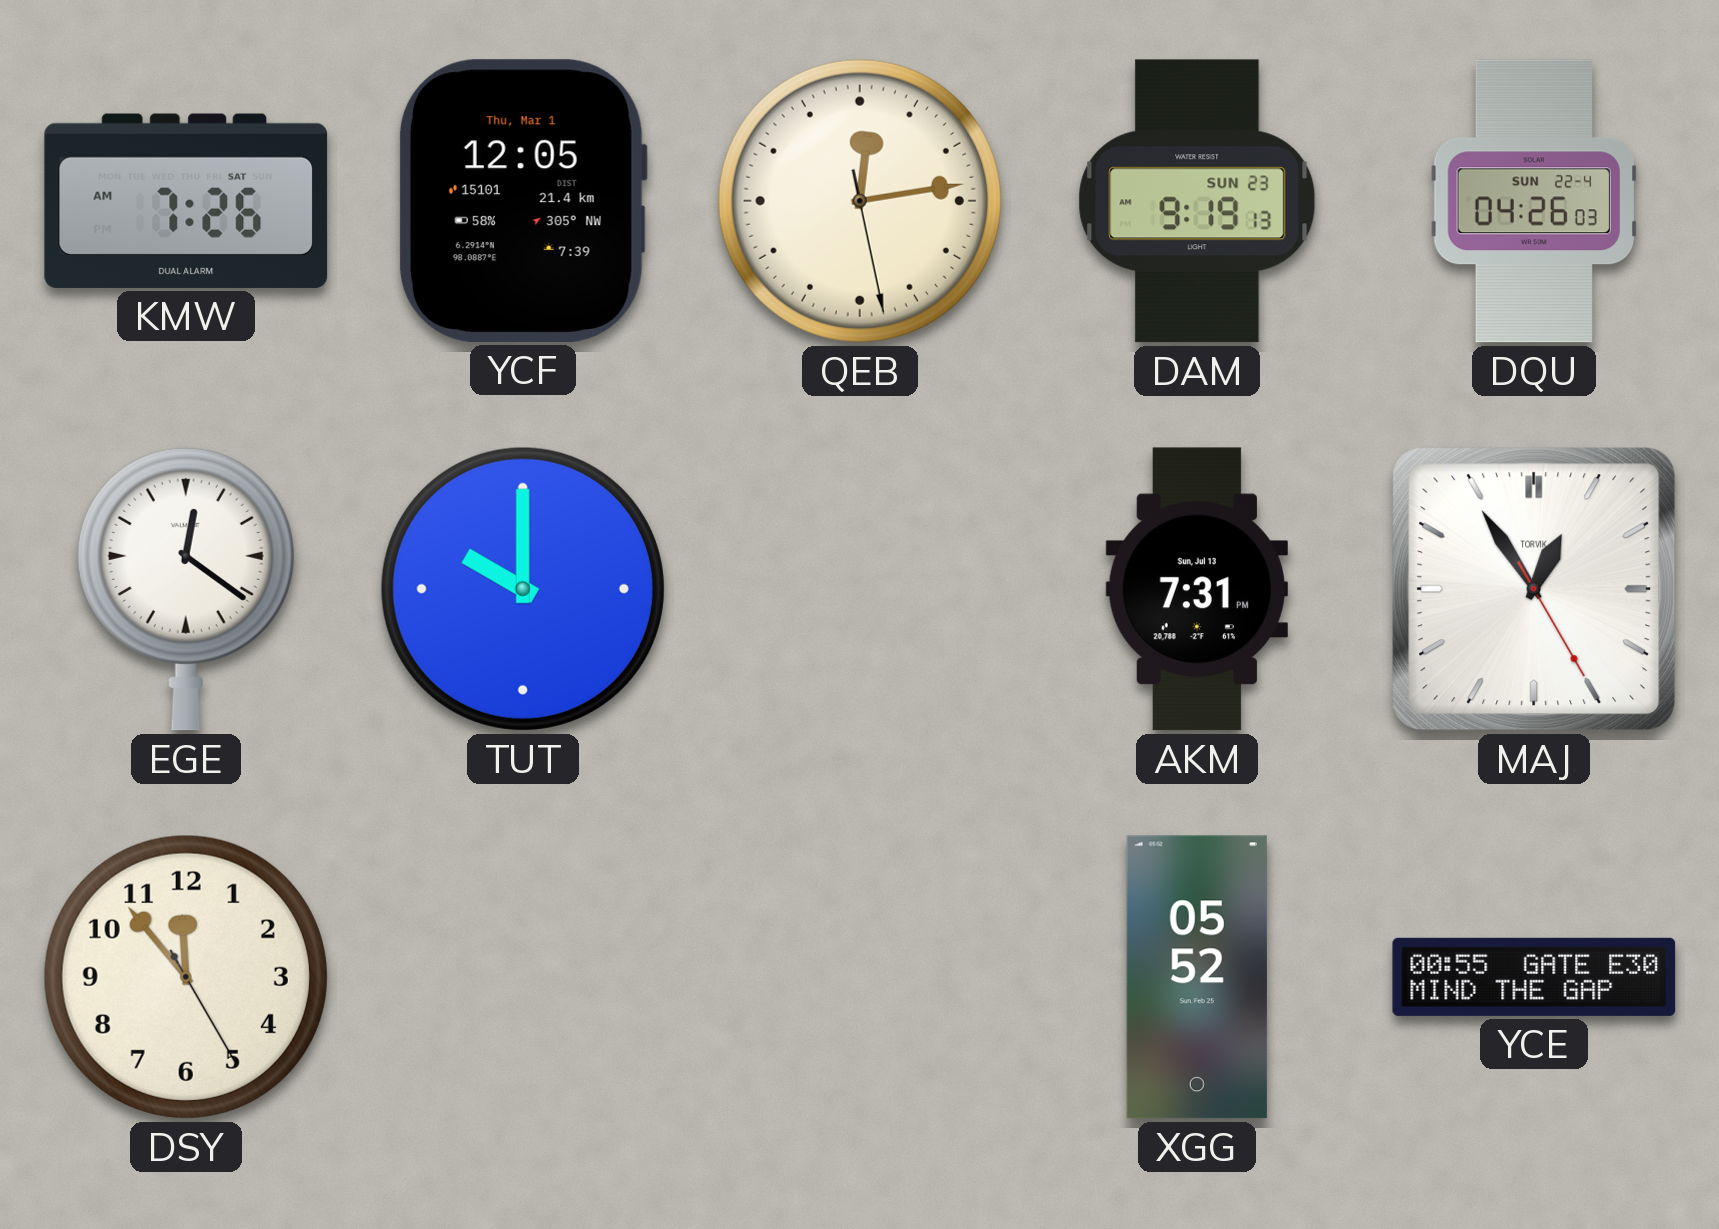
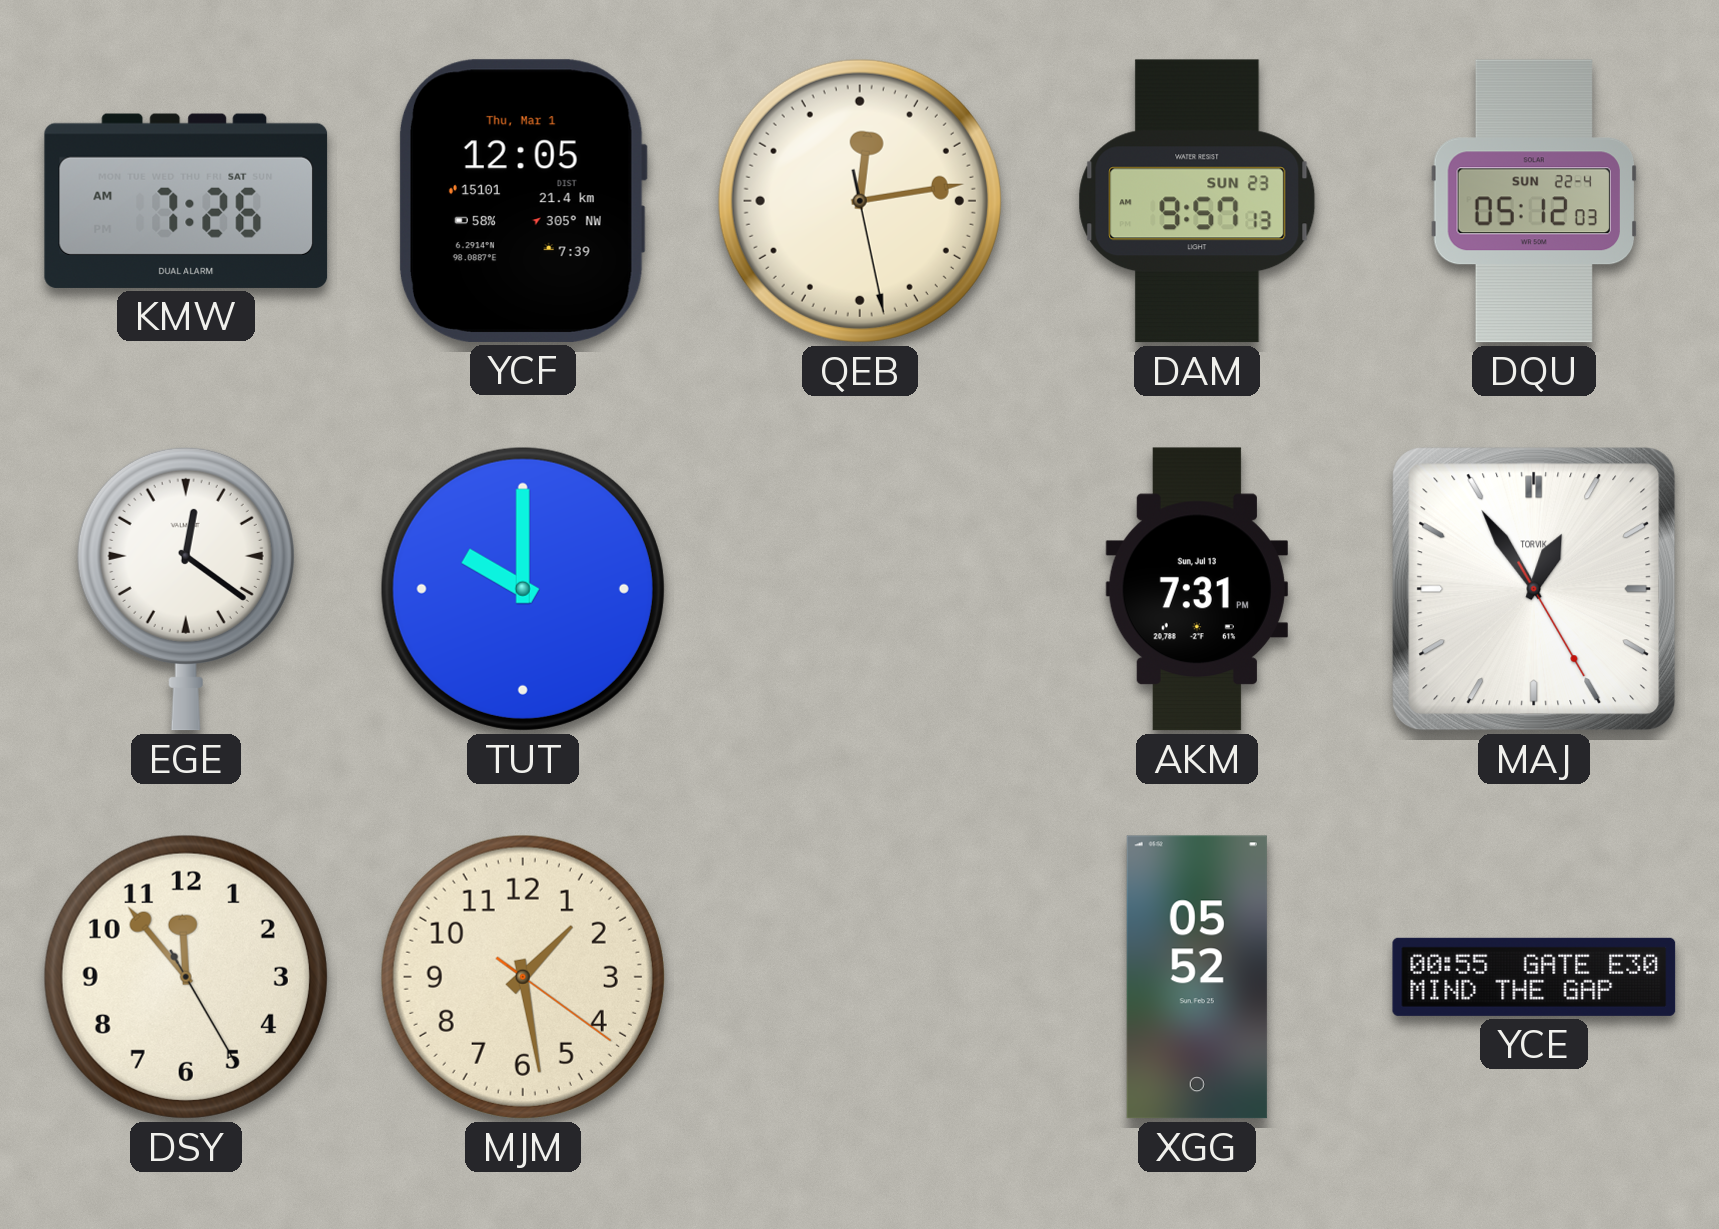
DAM: 9:19 -> 9:57 (1197, 201)
DQU: 04:26 -> 05:12 (1534, 201)
MJM: none -> 1:28 (523, 977)
